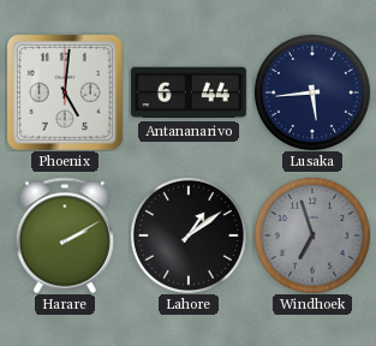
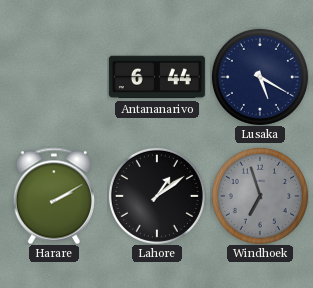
Phoenix: 5:01 -> none (65, 93)
Lusaka: 5:44 -> 5:20 (260, 77)
